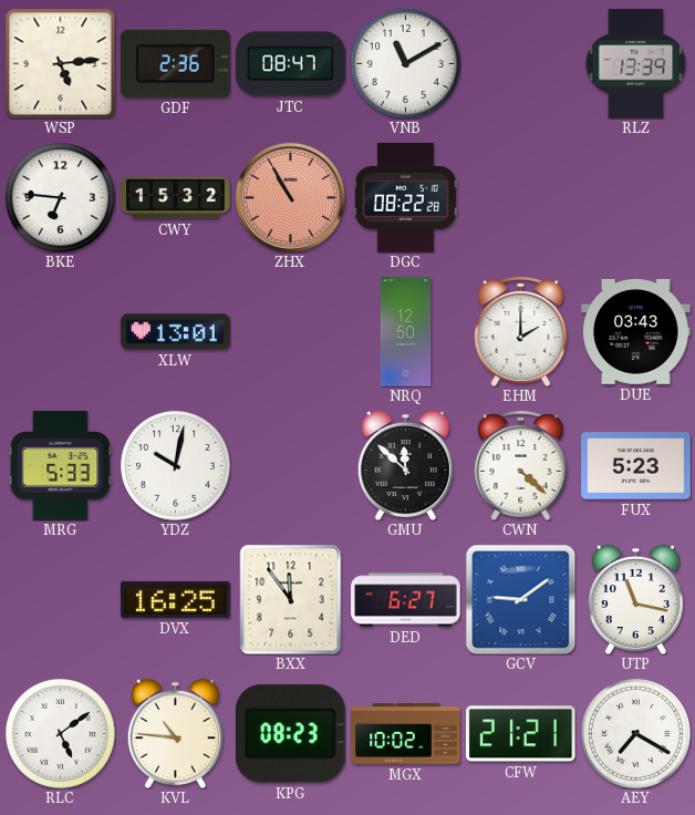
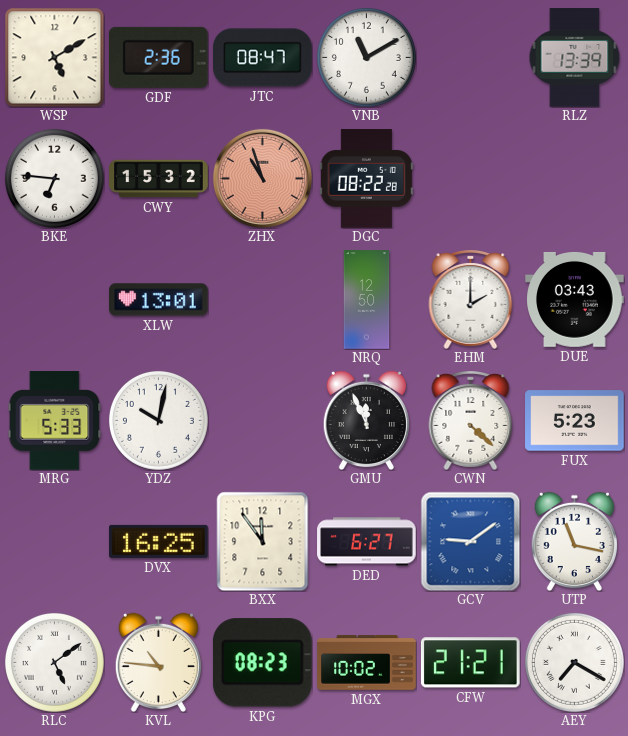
WSP: 5:14 -> 5:10 (54, 57)
ZHX: 10:55 -> 10:57 (262, 178)
GMU: 11:52 -> 11:56 (366, 420)
